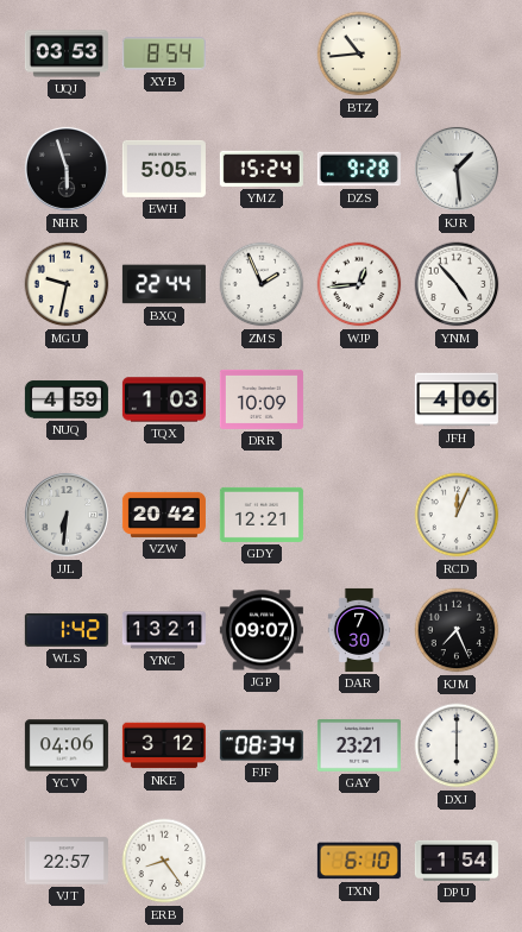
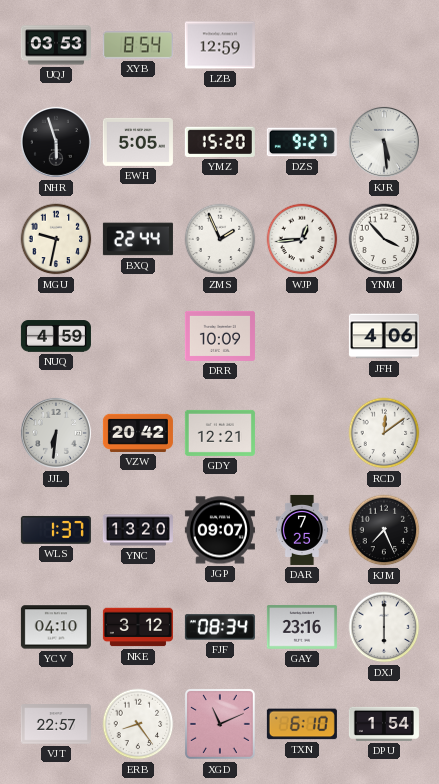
LZB: none -> 12:59 (220, 45)
BTZ: 10:44 -> none (359, 53)
YMZ: 15:24 -> 15:20 (220, 142)
DZS: 9:28 -> 9:27 (302, 142)
KJR: 1:29 -> 5:29 (384, 142)
YNM: 4:53 -> 3:53 (384, 239)
TQX: 1:03 -> none (164, 399)
RCD: 12:04 -> 12:09 (384, 433)
WLS: 1:42 -> 1:37 (56, 530)
YNC: 13:21 -> 13:20 (138, 530)
DAR: 7:30 -> 7:25 (302, 530)
YCV: 04:06 -> 04:10 (56, 627)
GAY: 23:21 -> 23:16 (302, 627)
XGD: none -> 11:11 (220, 724)
